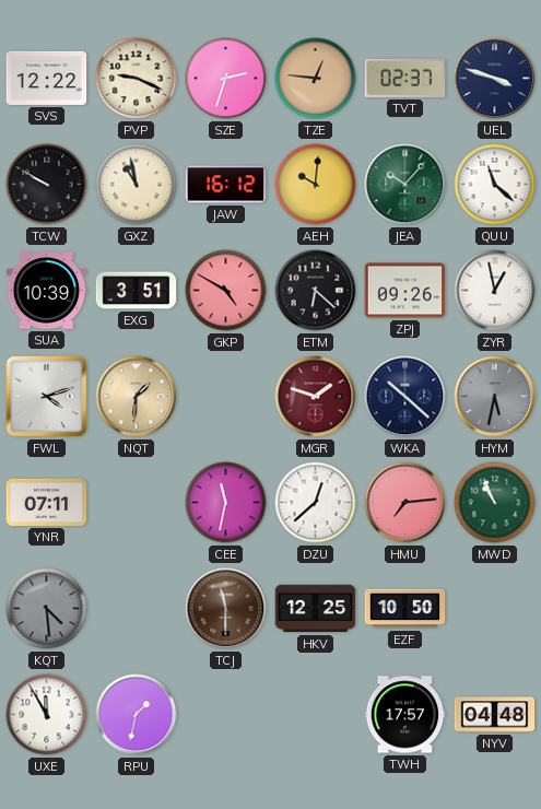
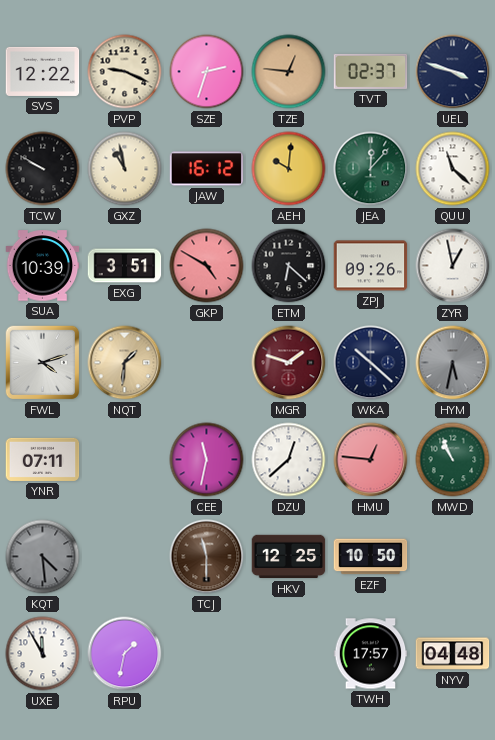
JEA: 10:07 -> 12:07 (371, 169)
HMU: 7:14 -> 12:46 (371, 460)
